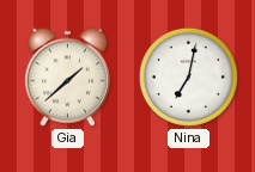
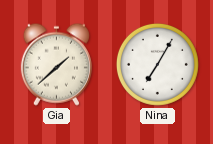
Nina: 7:02 -> 7:05 (157, 64)
